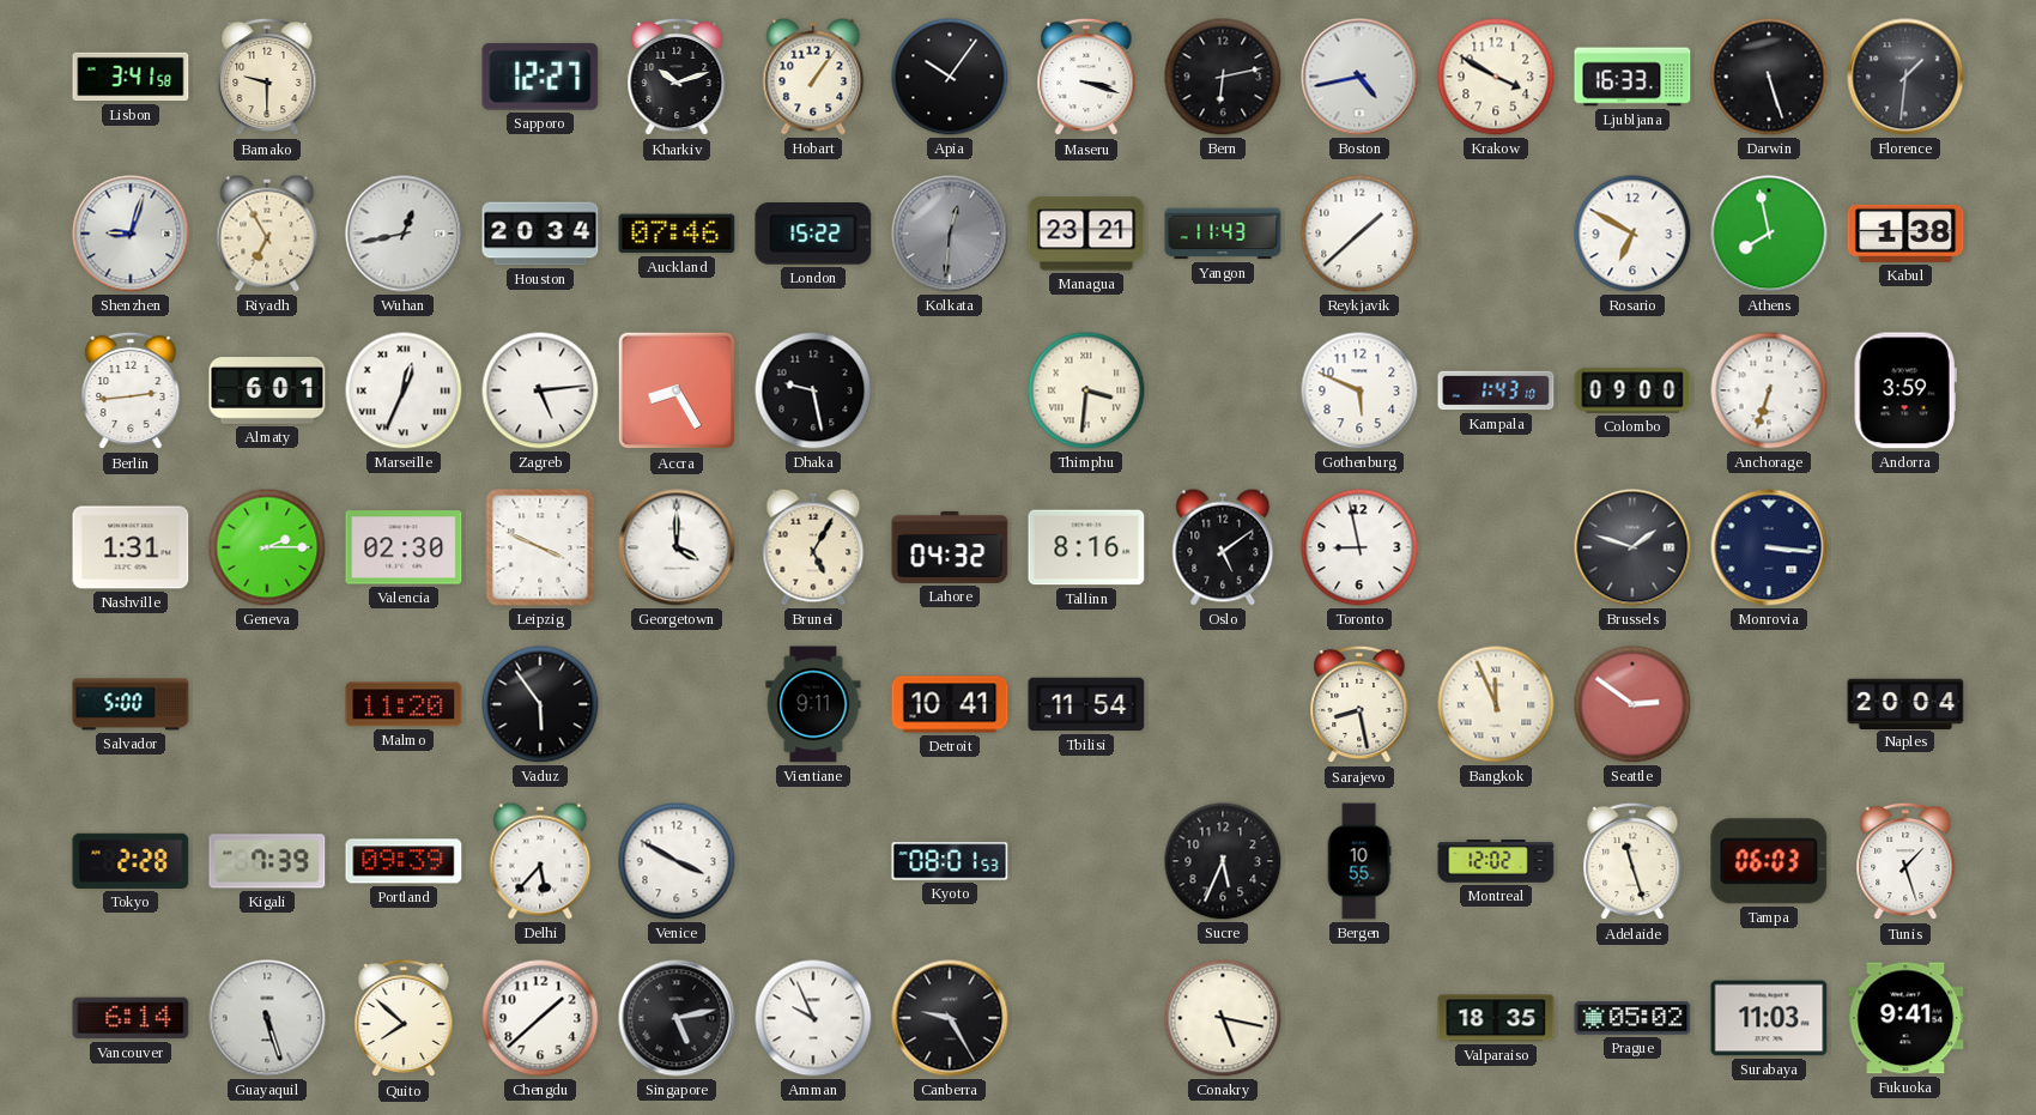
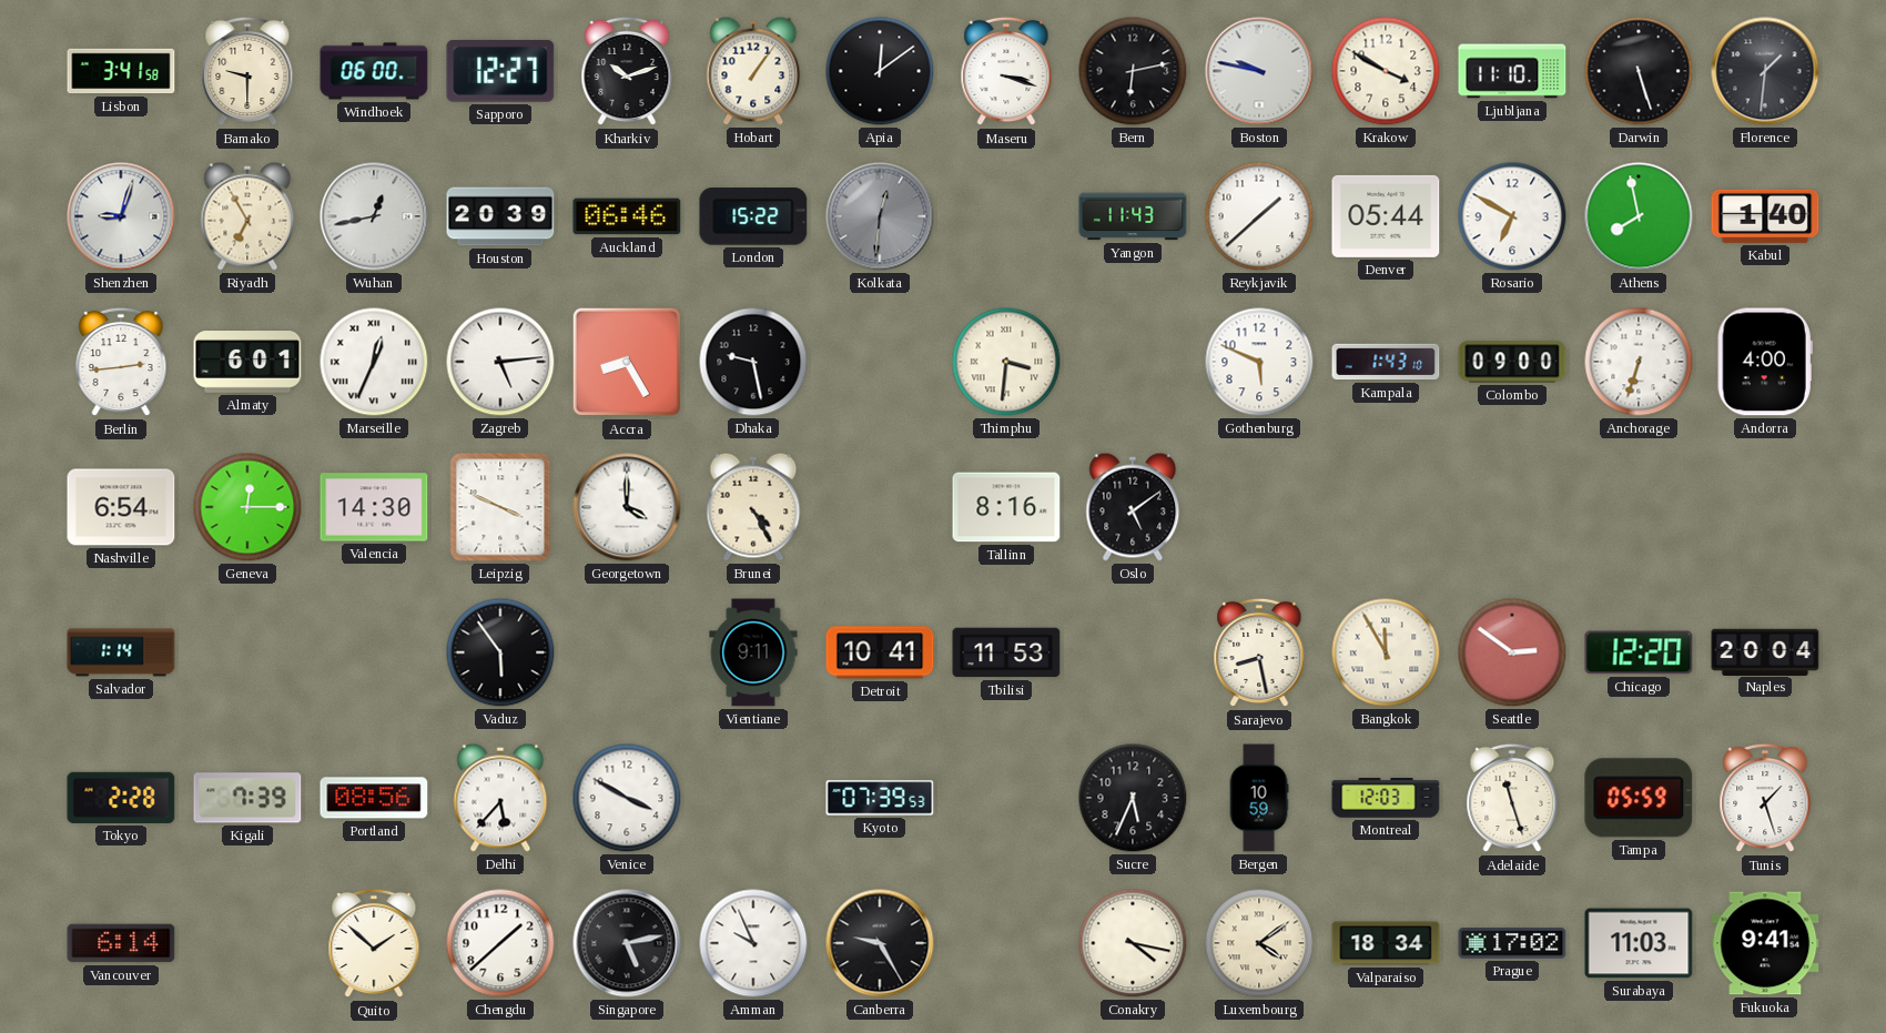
Windhoek: none -> 06:00 (374, 71)
Apia: 10:06 -> 12:09 (880, 71)
Boston: 4:43 -> 9:47 (1259, 71)
Ljubljana: 16:33 -> 11:10 (1512, 71)
Houston: 20:34 -> 20:39 (500, 216)
Auckland: 07:46 -> 06:46 (627, 216)
Managua: 23:21 -> none (1086, 234)
Denver: none -> 05:44 (1386, 216)
Kabul: 1:38 -> 1:40 (1765, 216)
Andorra: 3:59 -> 4:00 (1765, 362)
Nashville: 1:31 -> 6:54 (121, 507)
Geneva: 2:15 -> 12:15 (247, 507)
Valencia: 02:30 -> 14:30 (374, 507)
Brunei: 5:05 -> 4:25 (753, 507)
Lahore: 04:32 -> none (950, 547)
Toronto: 8:58 -> none (1359, 547)
Brussels: 1:48 -> none (1632, 547)
Monrovia: 3:16 -> none (1769, 547)
Salvador: 5:00 -> 1:14 (121, 652)
Malmo: 11:20 -> none (404, 704)
Tbilisi: 11:54 -> 11:53 (1006, 652)
Bangkok: 11:56 -> 11:55 (1386, 652)
Chicago: none -> 12:20 (1639, 652)
Portland: 09:39 -> 08:56 (374, 798)
Kyoto: 08:01 -> 07:39 (880, 798)
Bergen: 10:55 -> 10:59 (1259, 798)
Montreal: 12:02 -> 12:03 (1386, 798)
Tampa: 06:03 -> 05:59 (1639, 798)
Guayaquil: 5:27 -> none (267, 1018)
Quito: 7:52 -> 1:52 (374, 943)
Conakry: 5:17 -> 4:17 (1133, 943)
Luxembourg: none -> 4:09 (1259, 943)
Valparaiso: 18:35 -> 18:34 (1386, 943)
Prague: 05:02 -> 17:02 (1512, 943)
